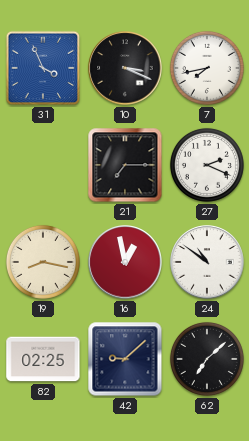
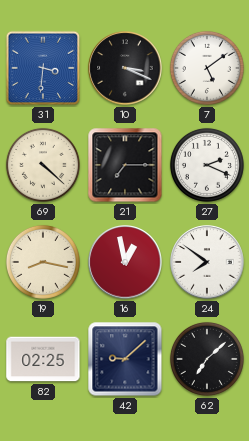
31: 3:56 -> 3:31 (43, 68)
7: 7:43 -> 5:09 (207, 68)
69: none -> 4:22 (43, 165)
24: 10:51 -> 7:51 (207, 262)
